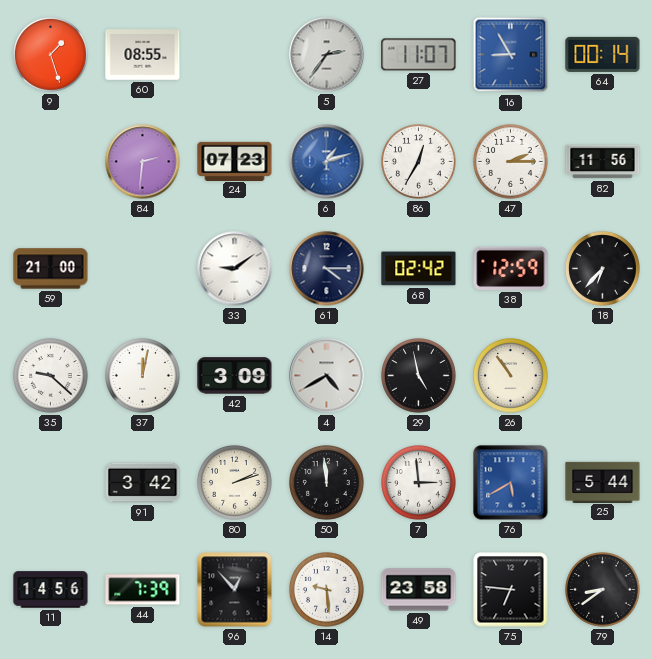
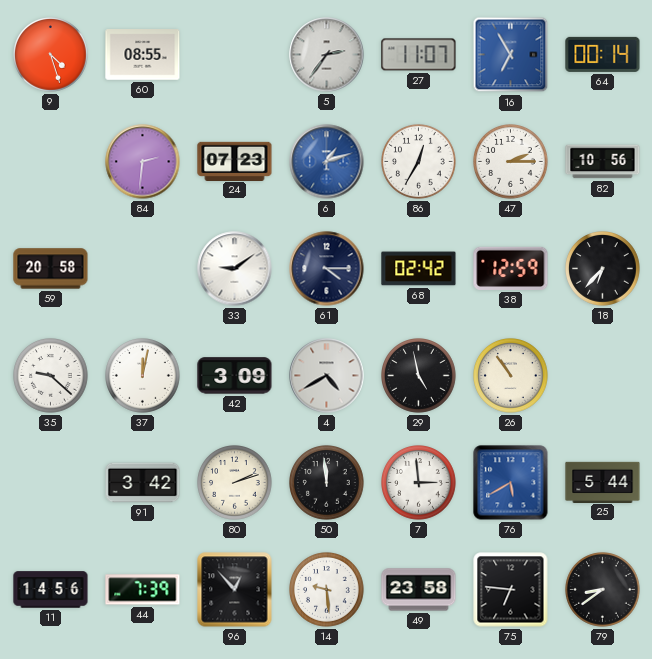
9: 1:27 -> 4:27 (51, 55)
16: 8:55 -> 6:55 (511, 55)
82: 11:56 -> 10:56 (603, 162)
59: 21:00 -> 20:58 (51, 269)
